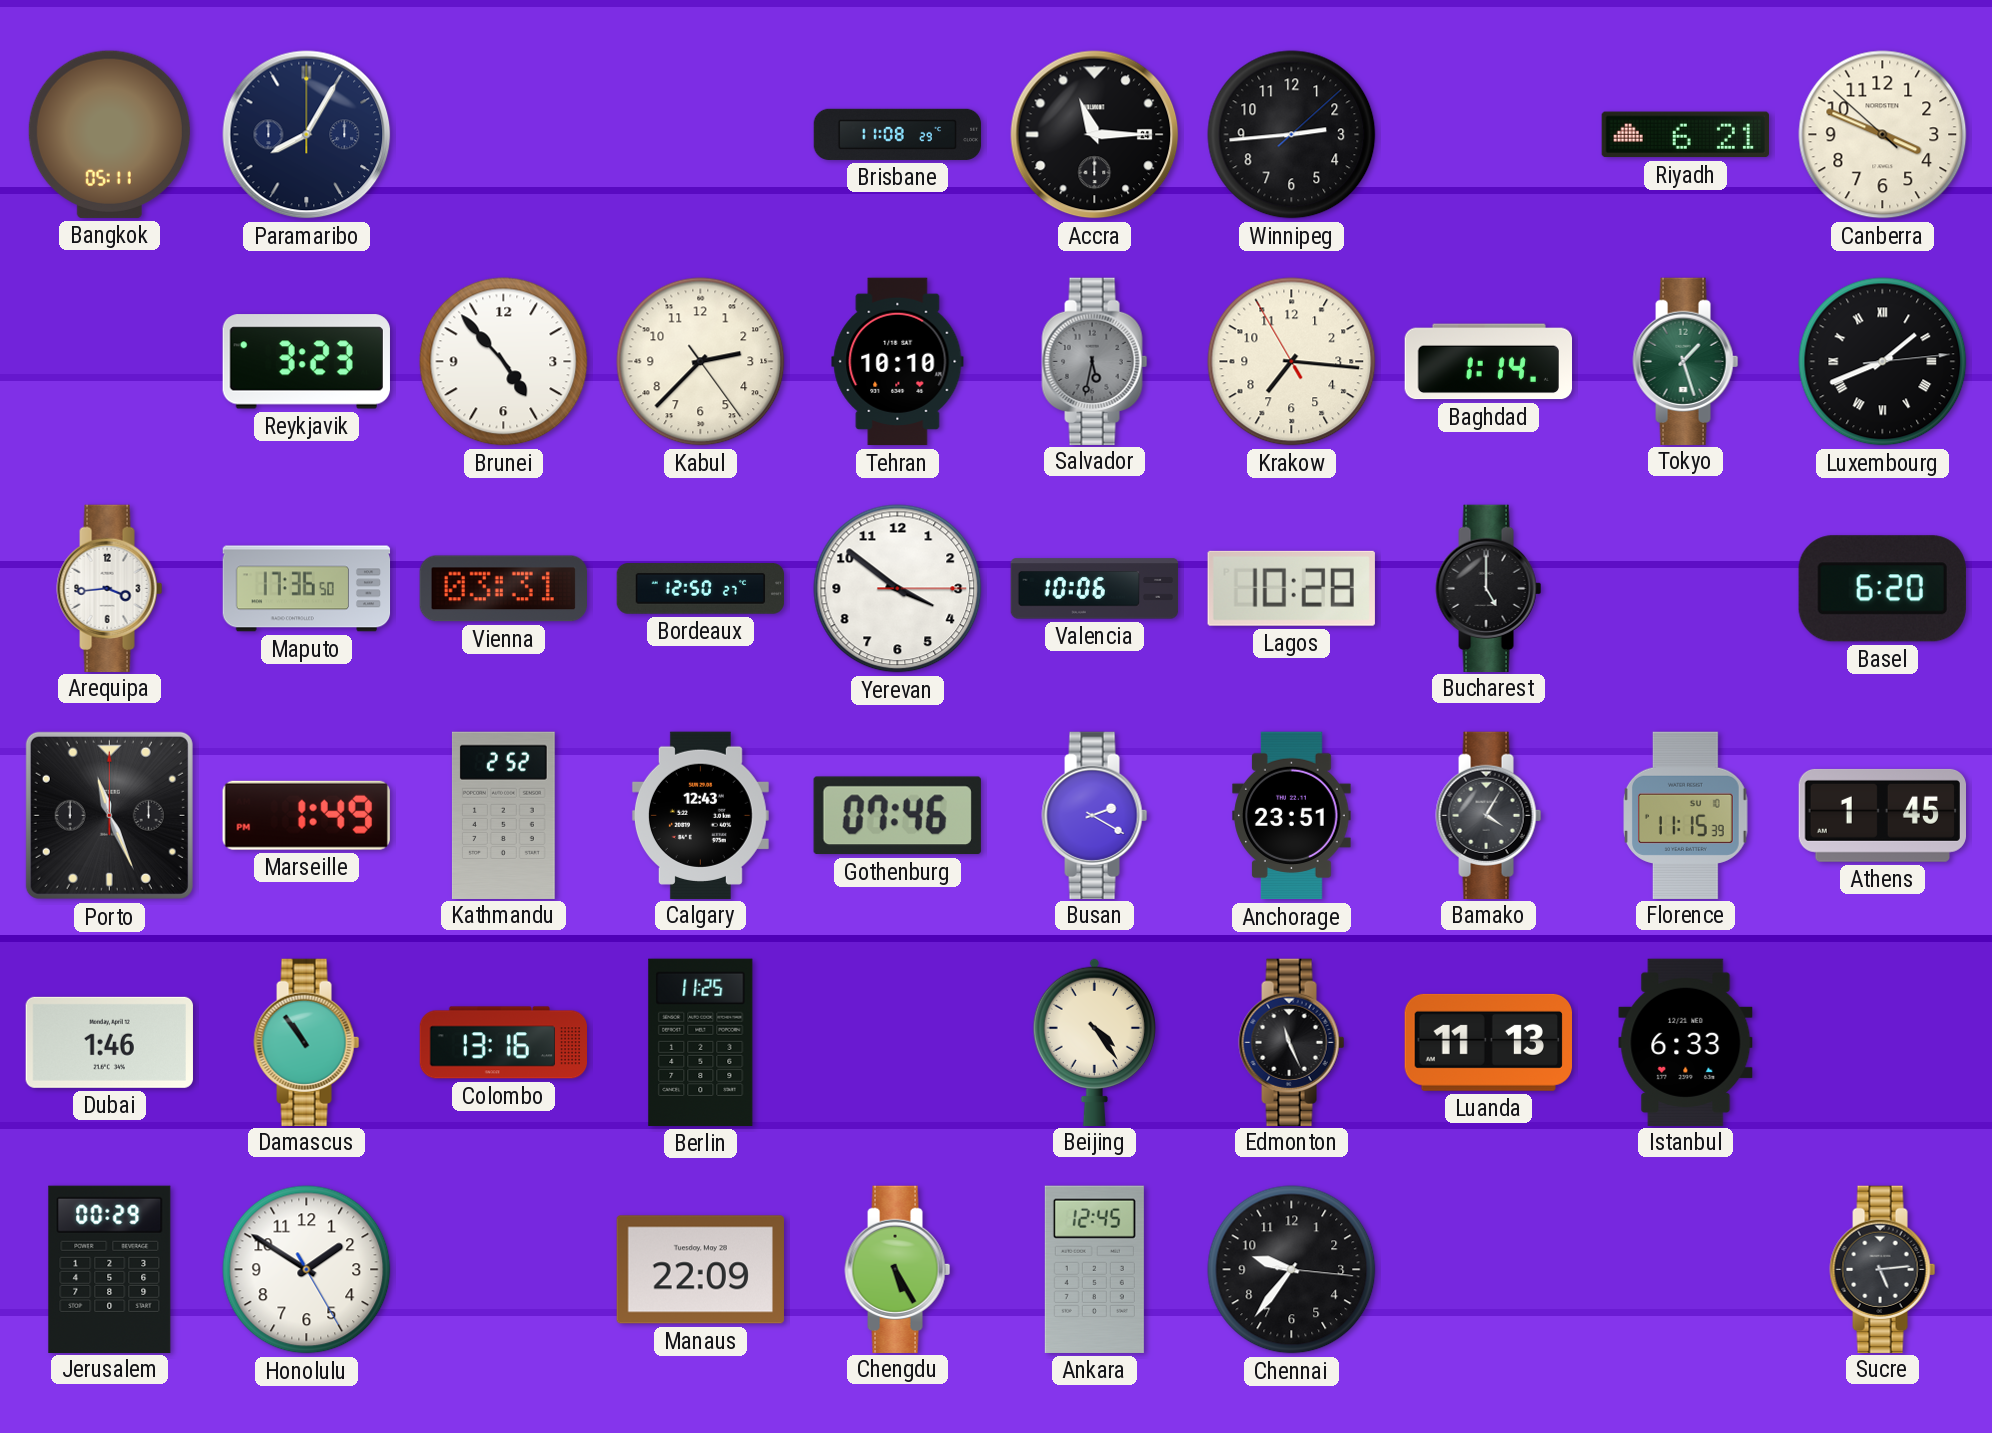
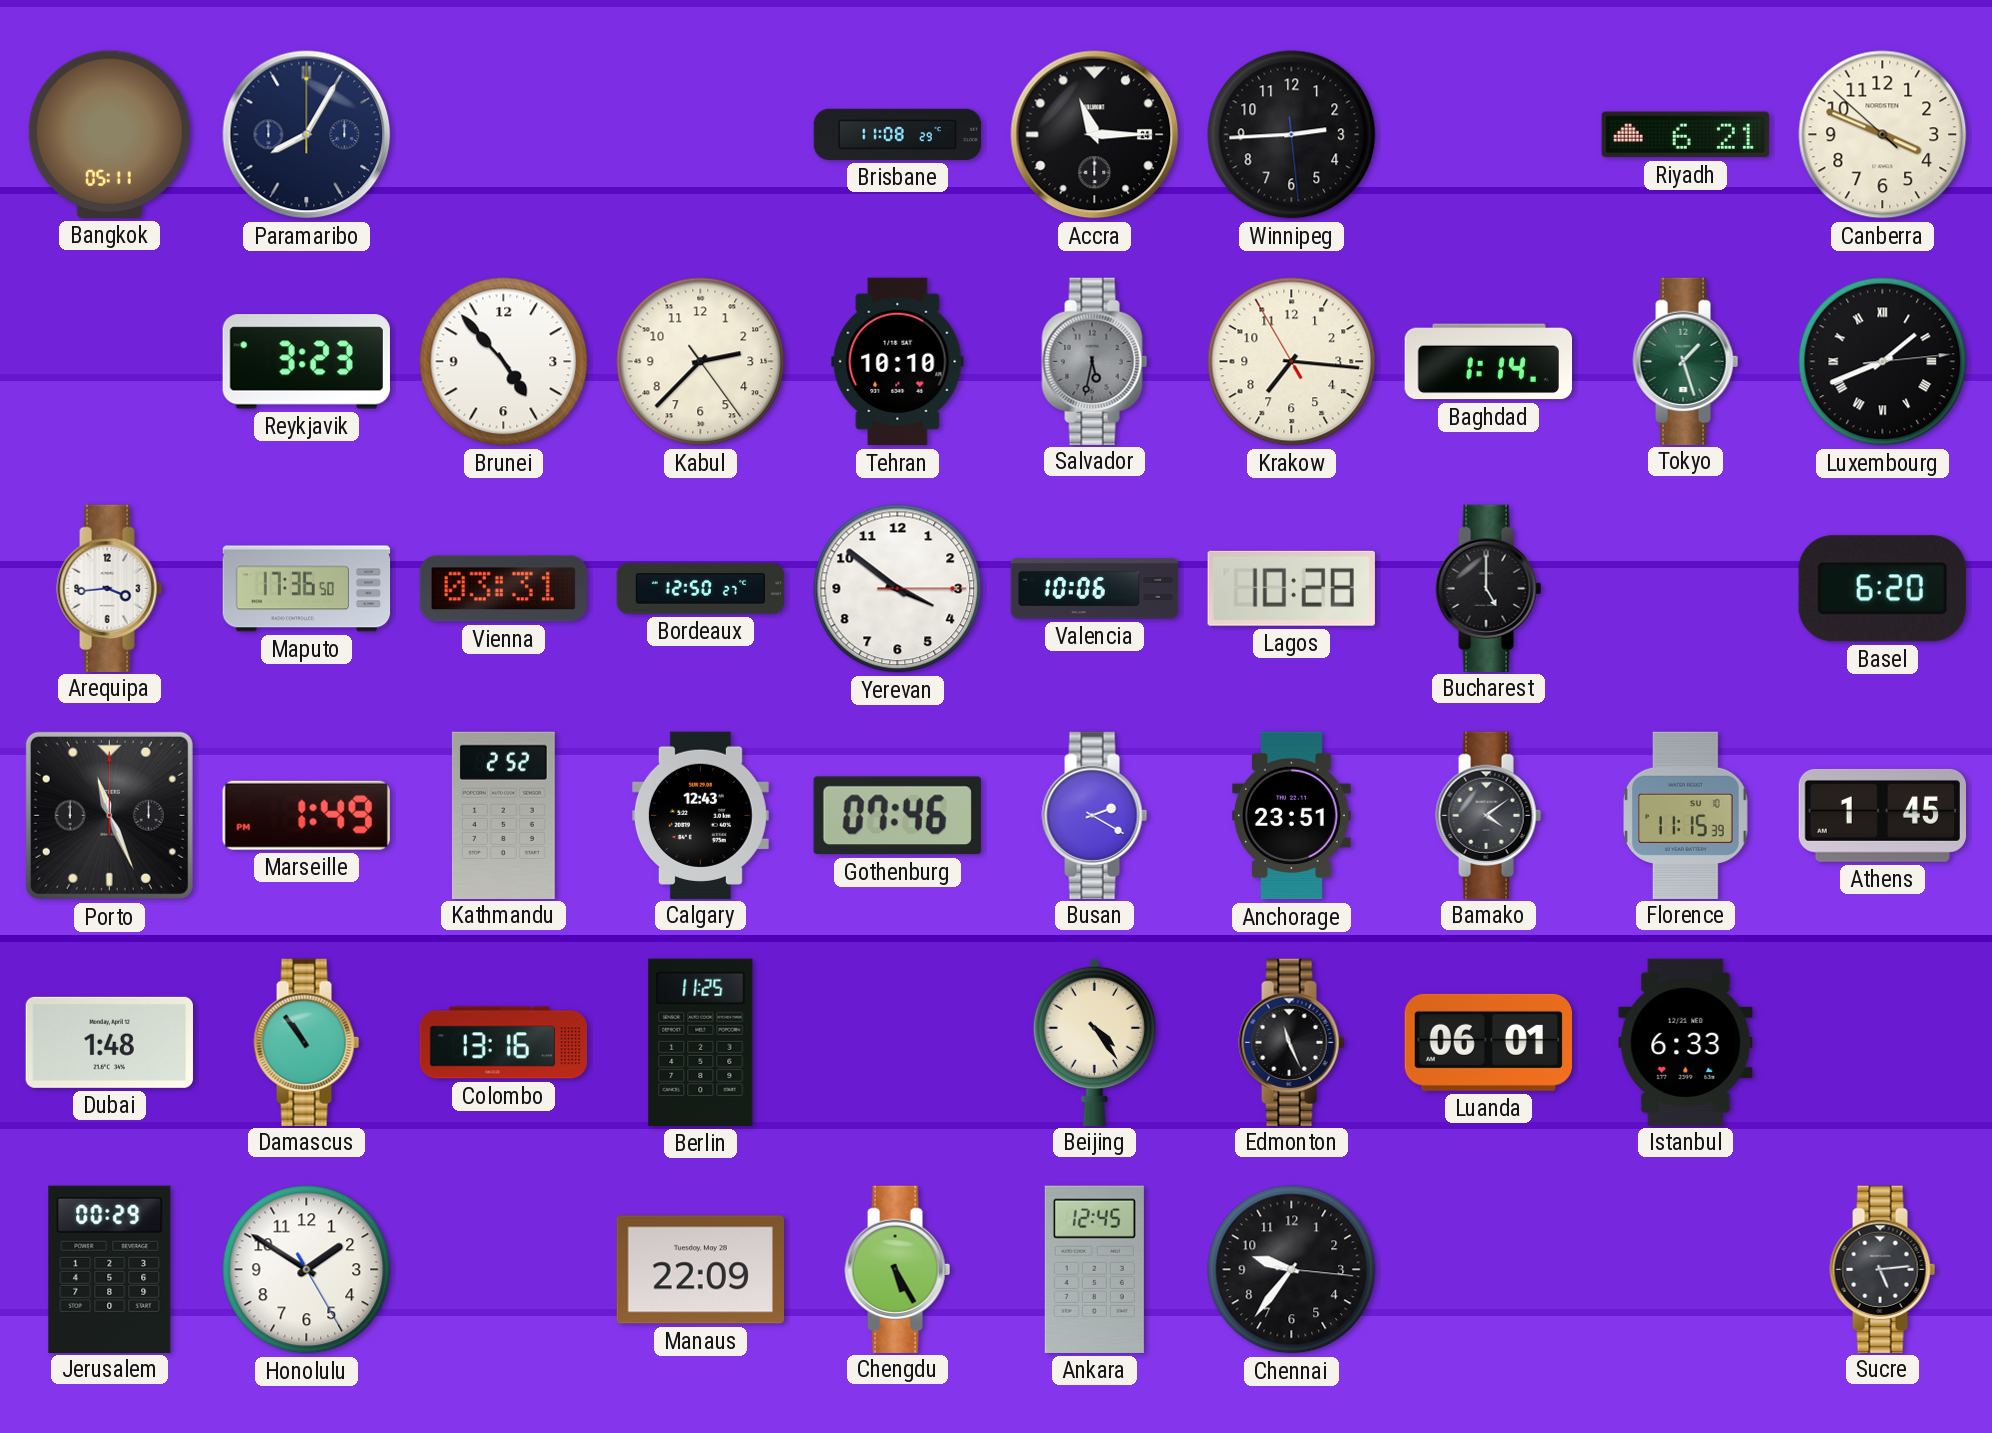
Winnipeg: 2:44:08 -> 2:44:29 (1292, 135)
Bamako: 4:05 -> 4:09 (1489, 815)
Dubai: 1:46 -> 1:48 (109, 1042)
Luanda: 11:13 -> 06:01 (1488, 1042)
